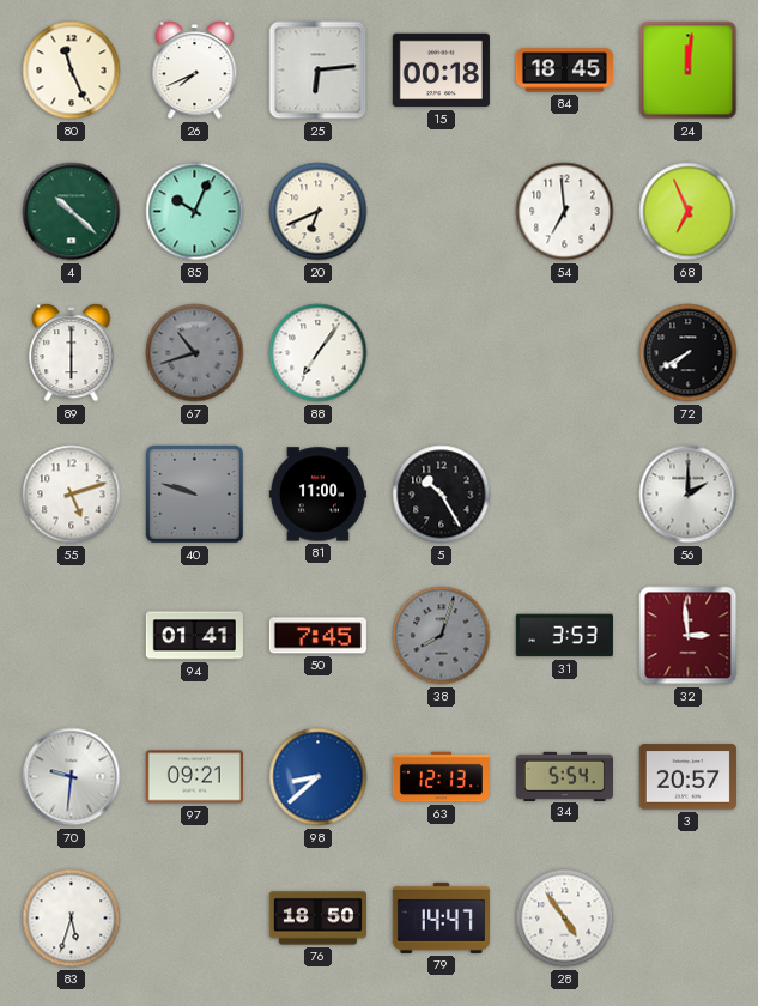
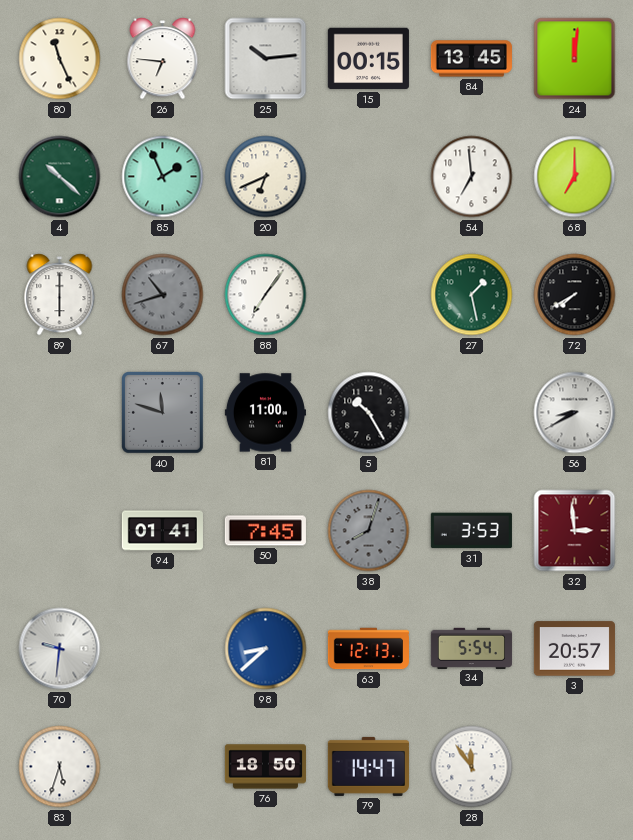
26: 7:41 -> 6:46 (163, 59)
25: 6:14 -> 10:14 (266, 59)
15: 00:18 -> 00:15 (368, 59)
84: 18:45 -> 13:45 (471, 59)
85: 10:04 -> 1:56 (163, 177)
68: 6:56 -> 7:00 (575, 177)
27: none -> 1:28 (472, 295)
55: 5:12 -> none (72, 495)
40: 9:48 -> 11:48 (163, 413)
56: 2:00 -> 8:40 (575, 413)
97: 09:21 -> none (194, 777)
28: 4:54 -> 11:54 (472, 767)
